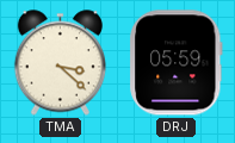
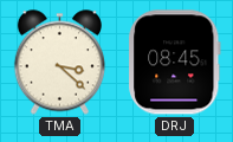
DRJ: 05:59 -> 08:45 (175, 63)
